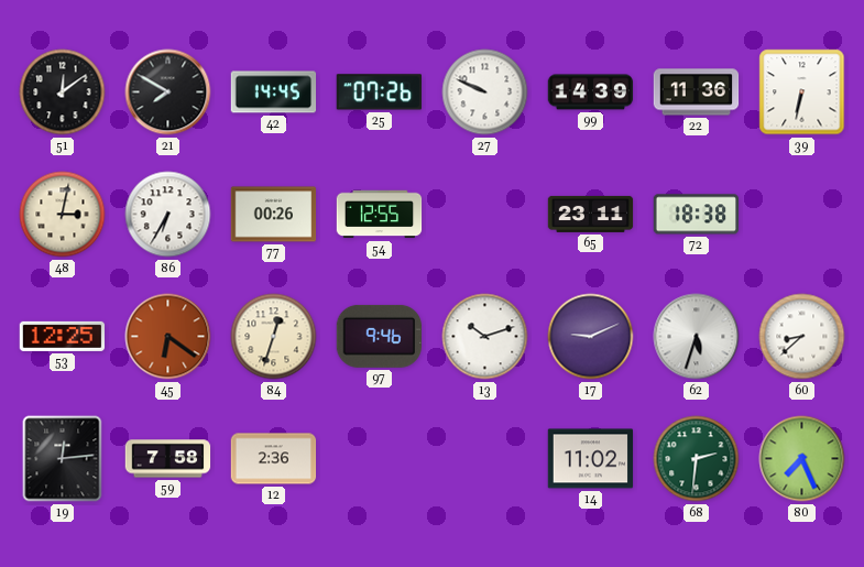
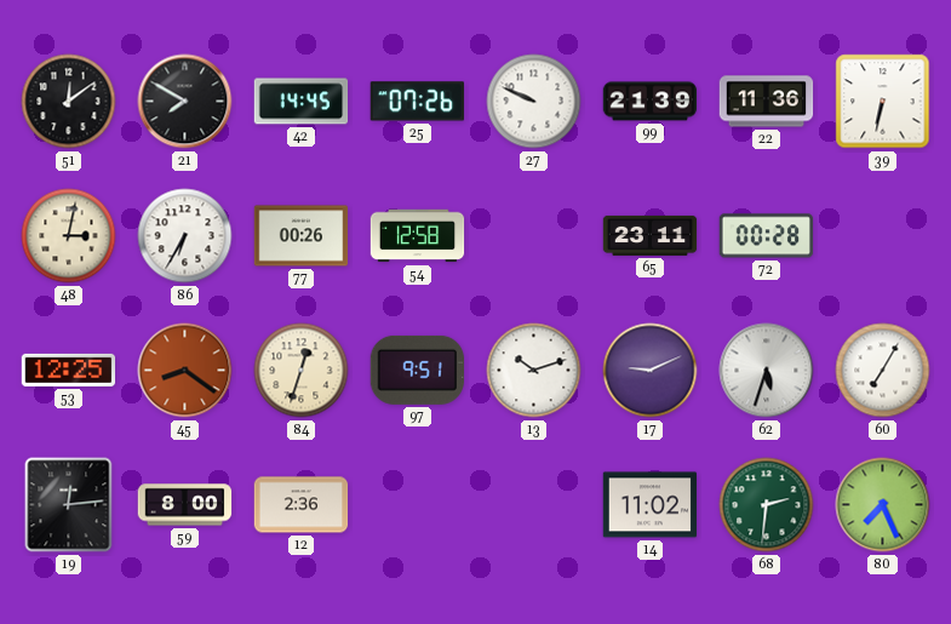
99: 14:39 -> 21:39 (651, 102)
54: 12:55 -> 12:58 (418, 236)
72: 18:38 -> 00:28 (767, 236)
45: 6:21 -> 8:21 (185, 371)
97: 9:46 -> 9:51 (417, 370)
60: 8:38 -> 7:05 (883, 371)
59: 7:58 -> 8:00 (185, 505)
